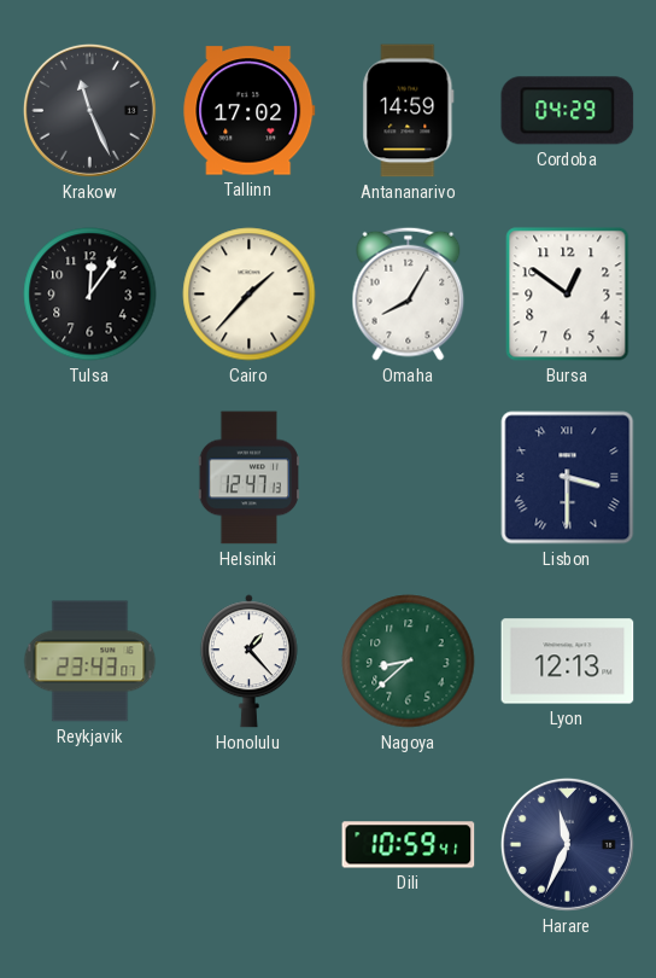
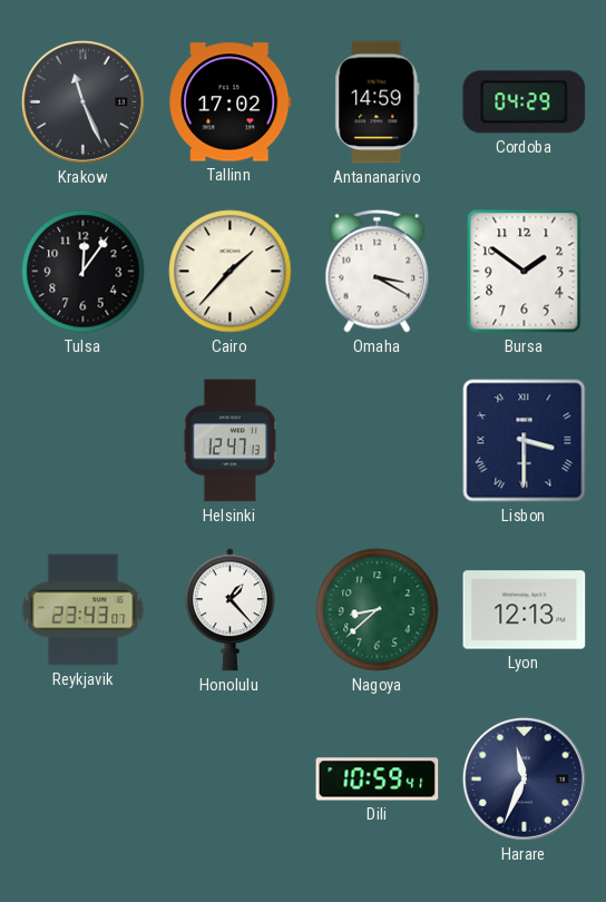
Omaha: 8:05 -> 3:20 (378, 271)
Bursa: 12:51 -> 1:51 (525, 272)
